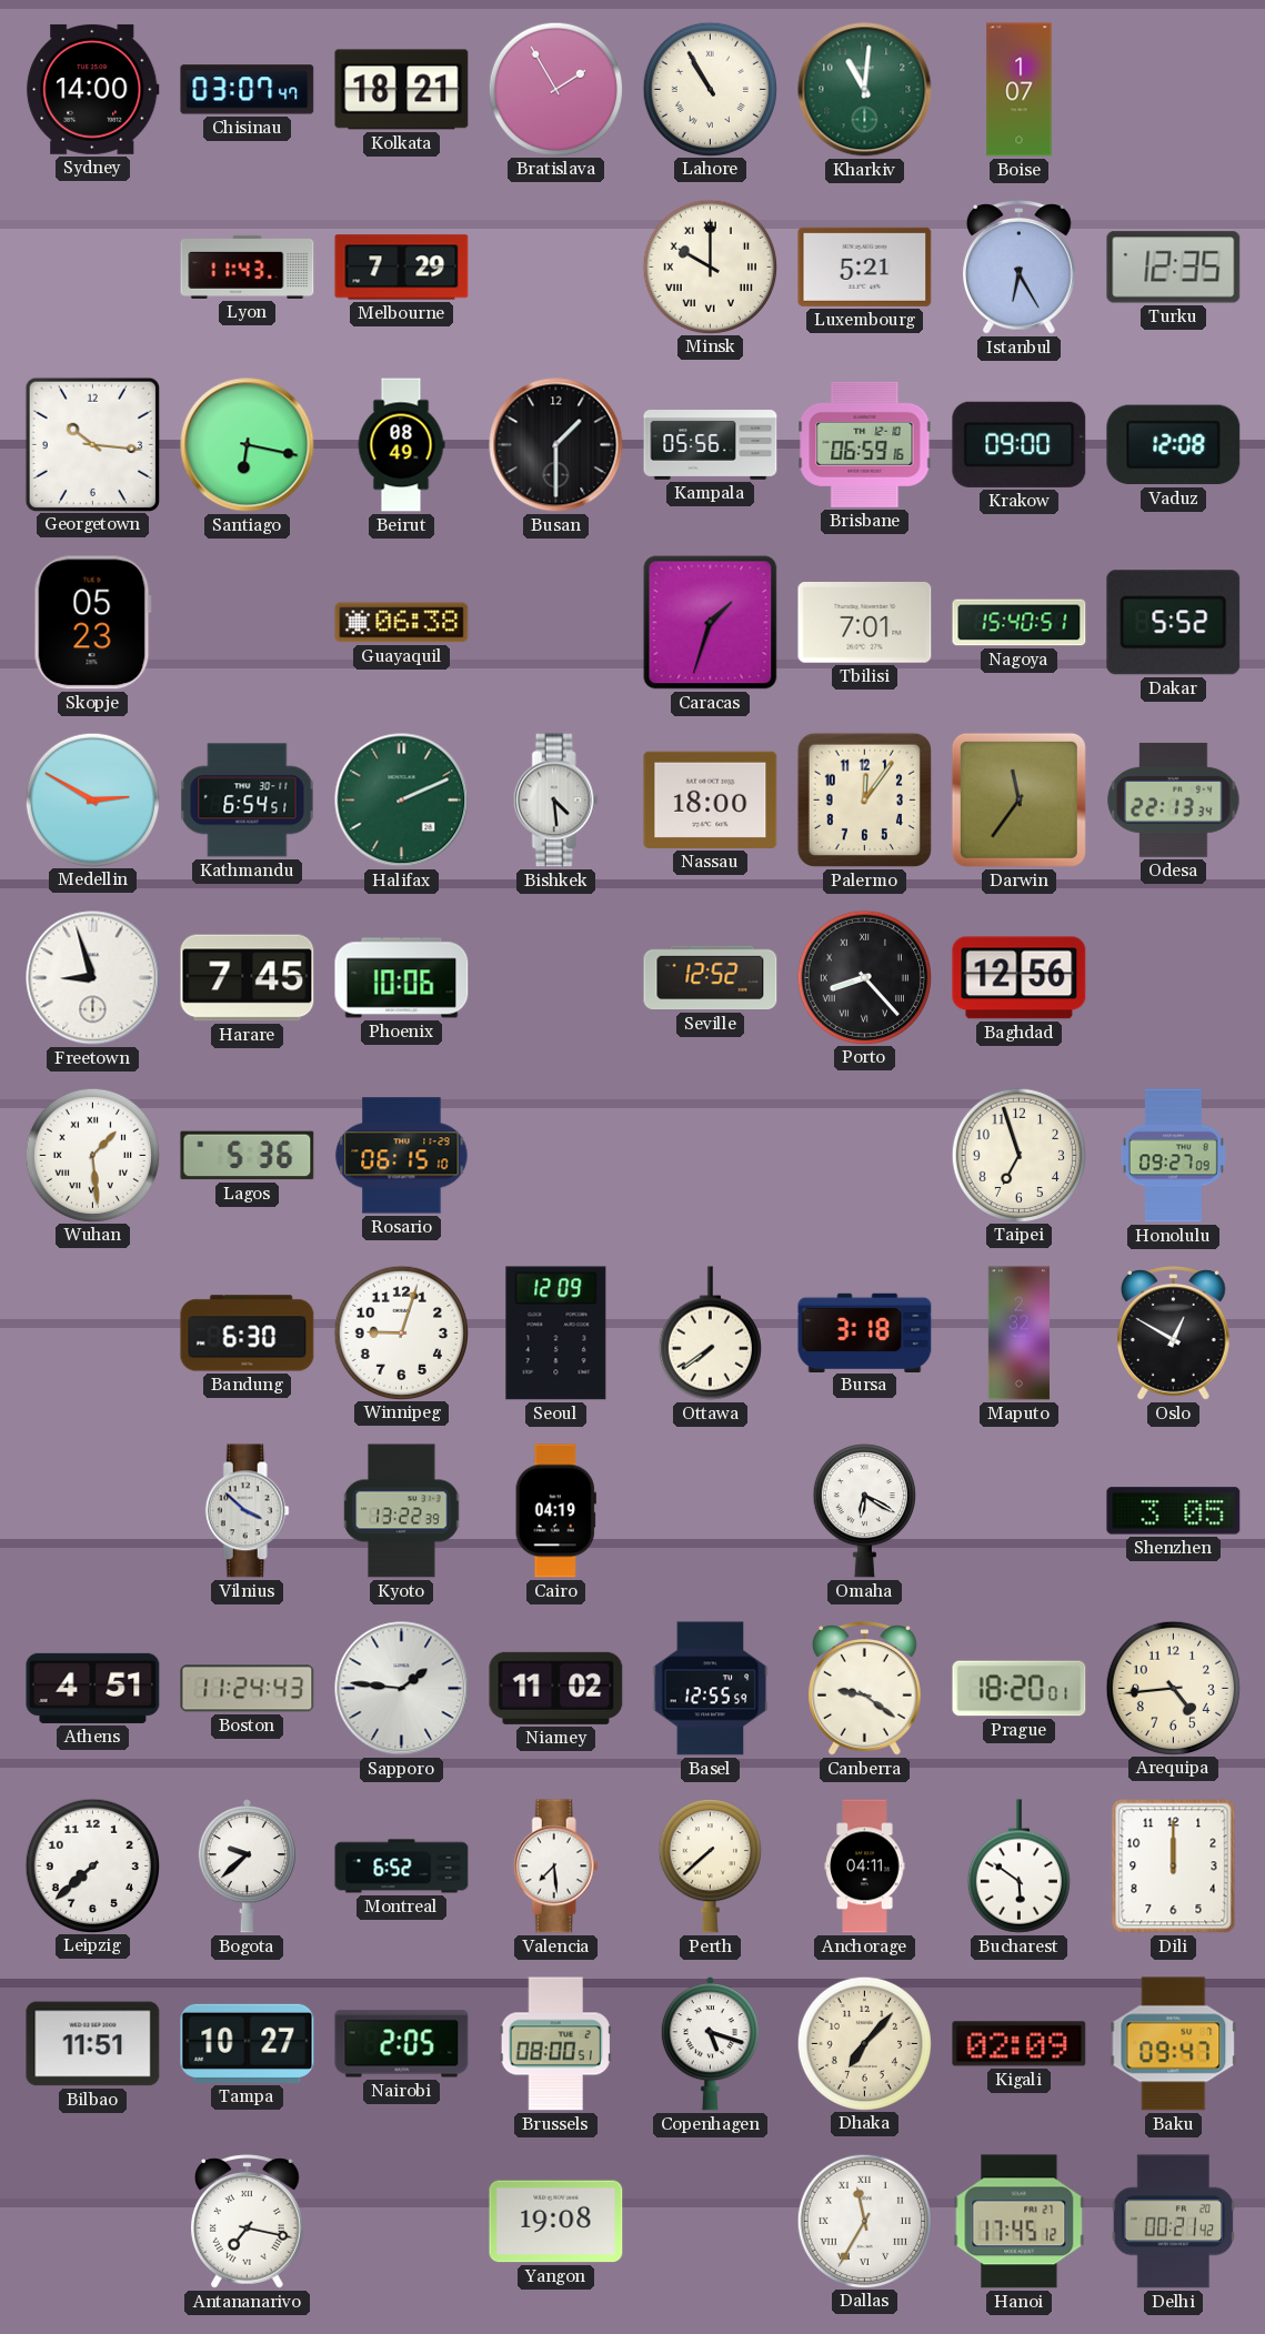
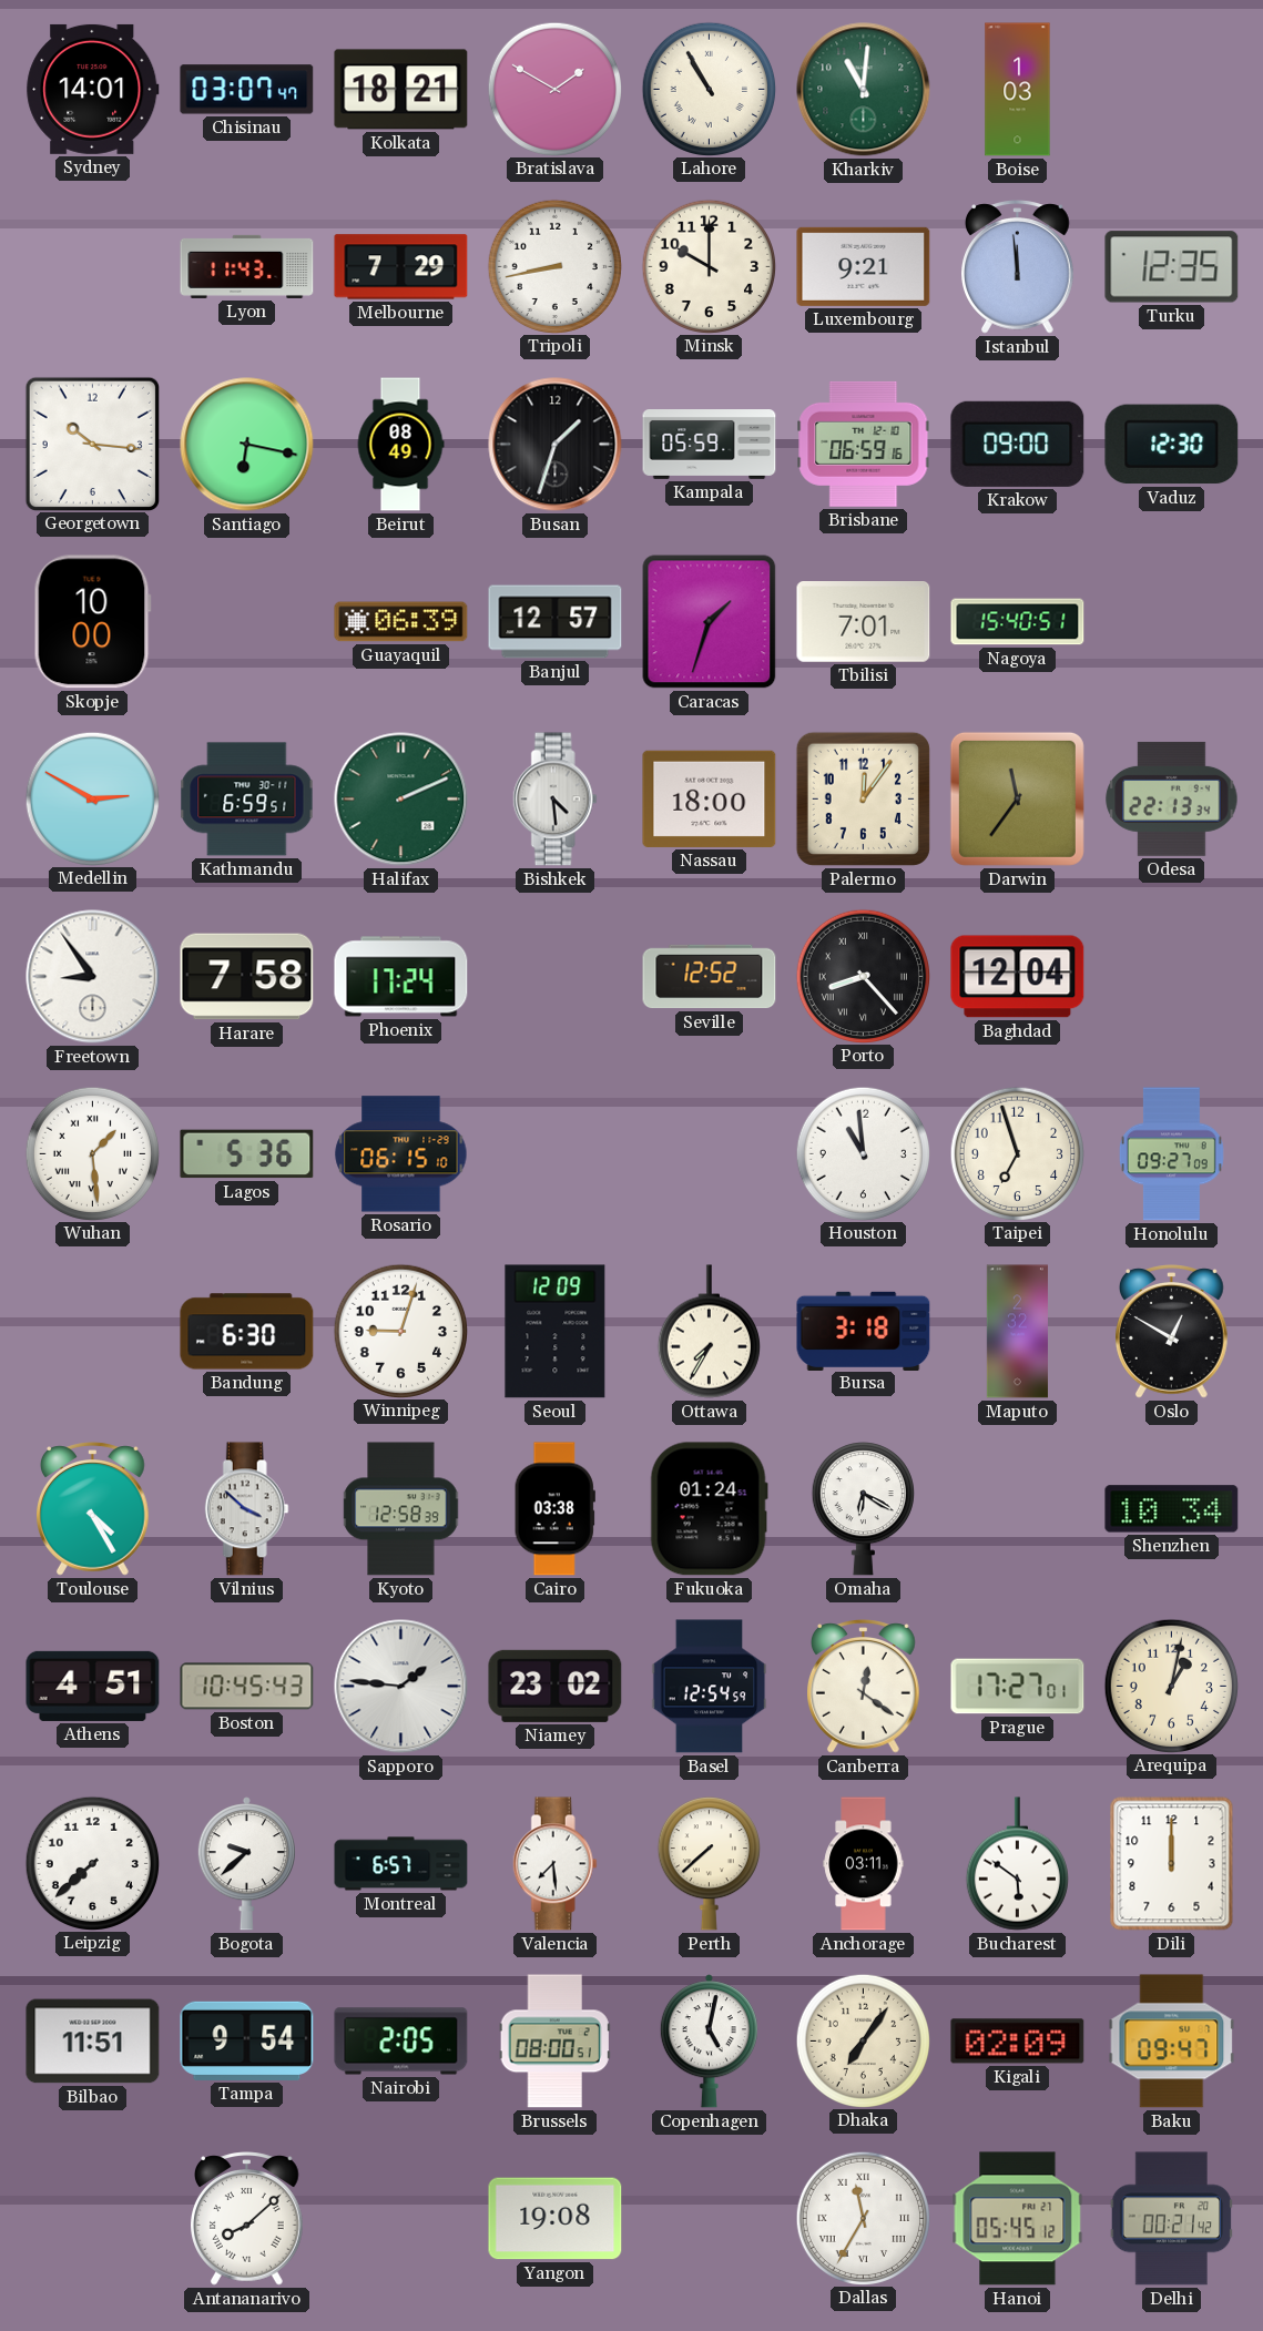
Sydney: 14:00 -> 14:01 (93, 89)
Bratislava: 1:55 -> 1:50 (554, 89)
Boise: 1:07 -> 1:03 (1018, 90)
Tripoli: none -> 8:43 (554, 266)
Minsk numerals: Roman -> Arabic (709, 266)
Luxembourg: 5:21 -> 9:21 (864, 266)
Istanbul: 6:25 -> 11:59 (1018, 267)
Busan: 1:30 -> 1:33 (556, 445)
Kampala: 05:56 -> 05:59 (710, 445)
Vaduz: 12:08 -> 12:30 (1172, 445)
Skopje: 05:23 -> 10:00 (92, 622)
Guayaquil: 06:38 -> 06:39 (401, 622)
Banjul: none -> 12:57 (556, 622)
Dakar: 5:52 -> none (1174, 623)
Kathmandu: 6:54 -> 6:59 (247, 800)
Freetown: 8:57 -> 8:54 (93, 977)
Harare: 7:45 -> 7:58 (247, 977)
Phoenix: 10:06 -> 17:24 (401, 977)
Baghdad: 12:56 -> 12:04 (1018, 977)
Houston: none -> 10:59 (863, 1153)
Ottawa: 7:39 -> 7:35 (709, 1332)
Toulouse: none -> 4:25 (93, 1509)
Kyoto: 13:22 -> 12:58 (401, 1509)
Cairo: 04:19 -> 03:38 (554, 1509)
Fukuoka: none -> 01:24 (709, 1509)
Shenzhen: 3:05 -> 10:34 (1172, 1509)
Boston: 11:24 -> 10:45 (247, 1687)
Niamey: 11:02 -> 23:02 (556, 1686)
Basel: 12:55 -> 12:54 (710, 1687)
Canberra: 9:21 -> 12:21 (864, 1687)
Prague: 18:20 -> 17:27 (1018, 1687)
Arequipa: 4:44 -> 1:02 (1171, 1686)
Montreal: 6:52 -> 6:57 (401, 1864)
Anchorage: 04:11 -> 03:11 (864, 1864)
Tampa: 10:27 -> 9:54 (247, 2040)
Copenhagen: 5:18 -> 5:02 (709, 2042)
Dhaka: 7:07 -> 7:06 (863, 2040)
Antananarivo: 7:17 -> 8:08 (247, 2219)
Hanoi: 17:45 -> 05:45 (1018, 2219)
